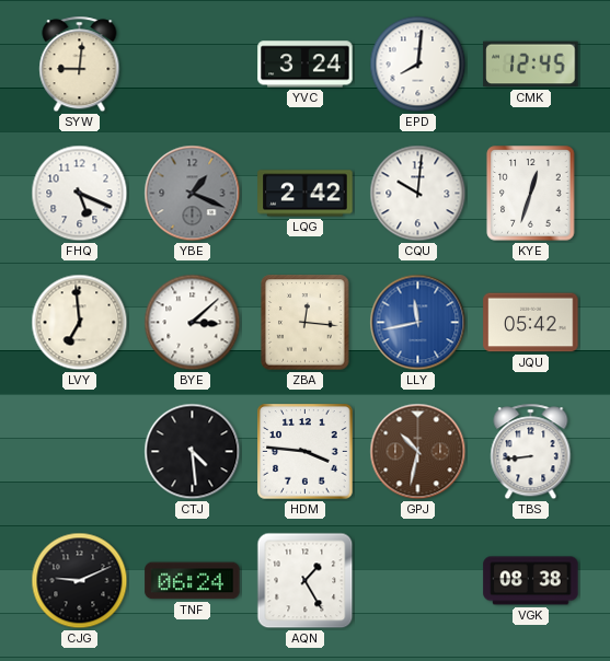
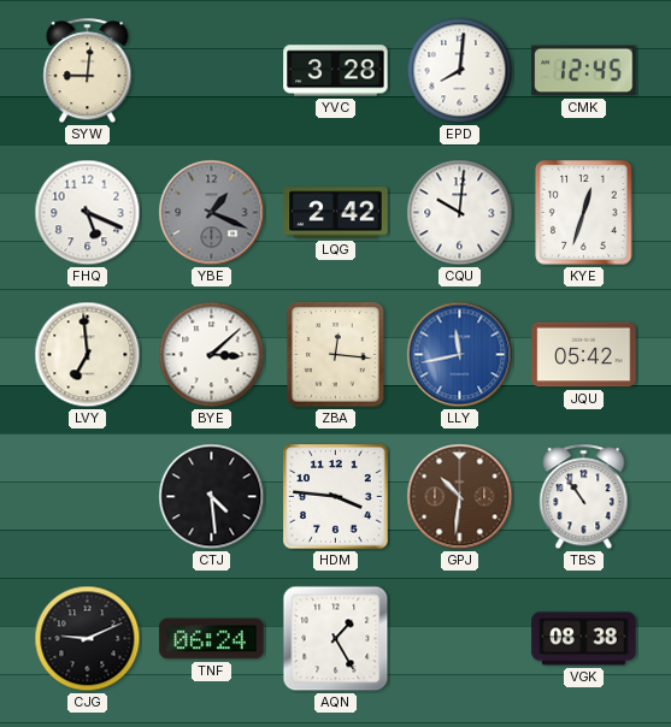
YVC: 3:24 -> 3:28 (336, 71)
GPJ: 10:32 -> 10:31 (460, 497)
TBS: 8:44 -> 10:54 (584, 497)
